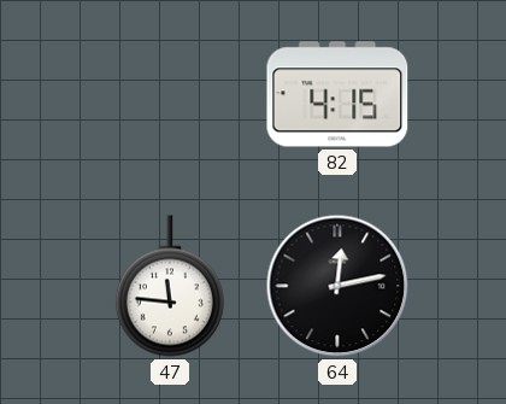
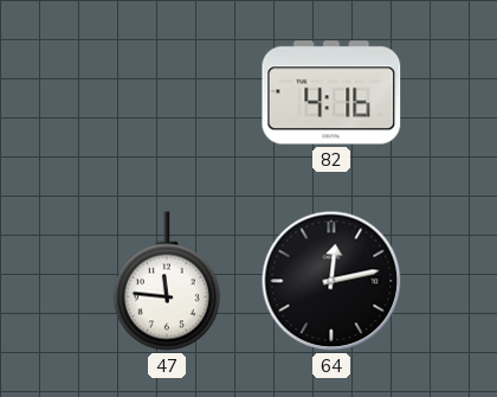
82: 4:15 -> 4:16 (331, 92)
